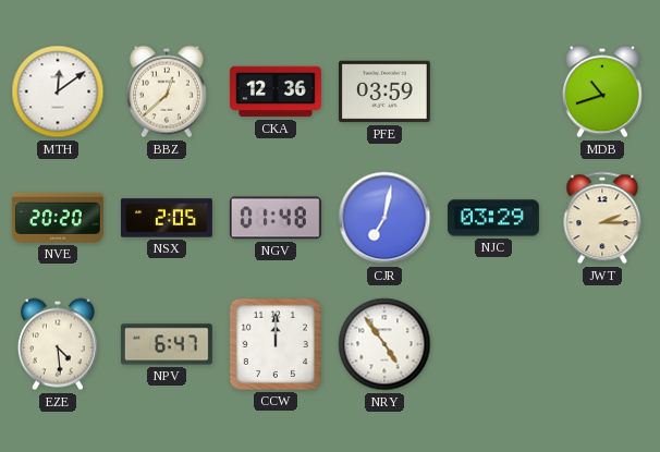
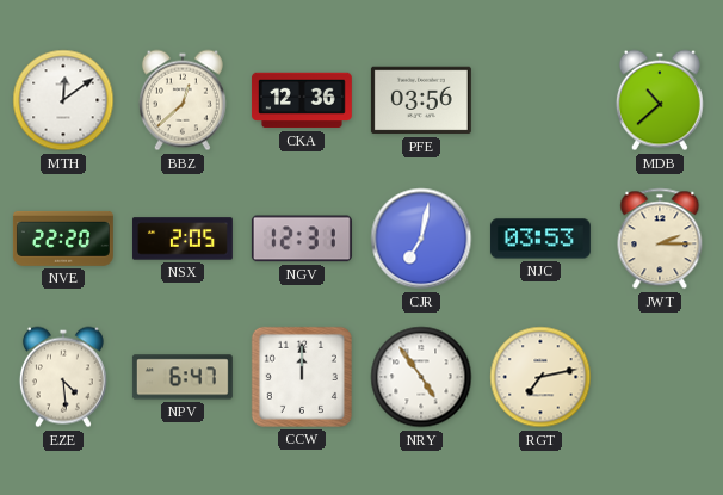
PFE: 03:59 -> 03:56 (421, 100)
MDB: 10:42 -> 10:38 (660, 100)
NVE: 20:20 -> 22:20 (63, 239)
NGV: 01:48 -> 12:31 (302, 239)
NJC: 03:29 -> 03:53 (540, 239)
RGT: none -> 7:13 (540, 377)
